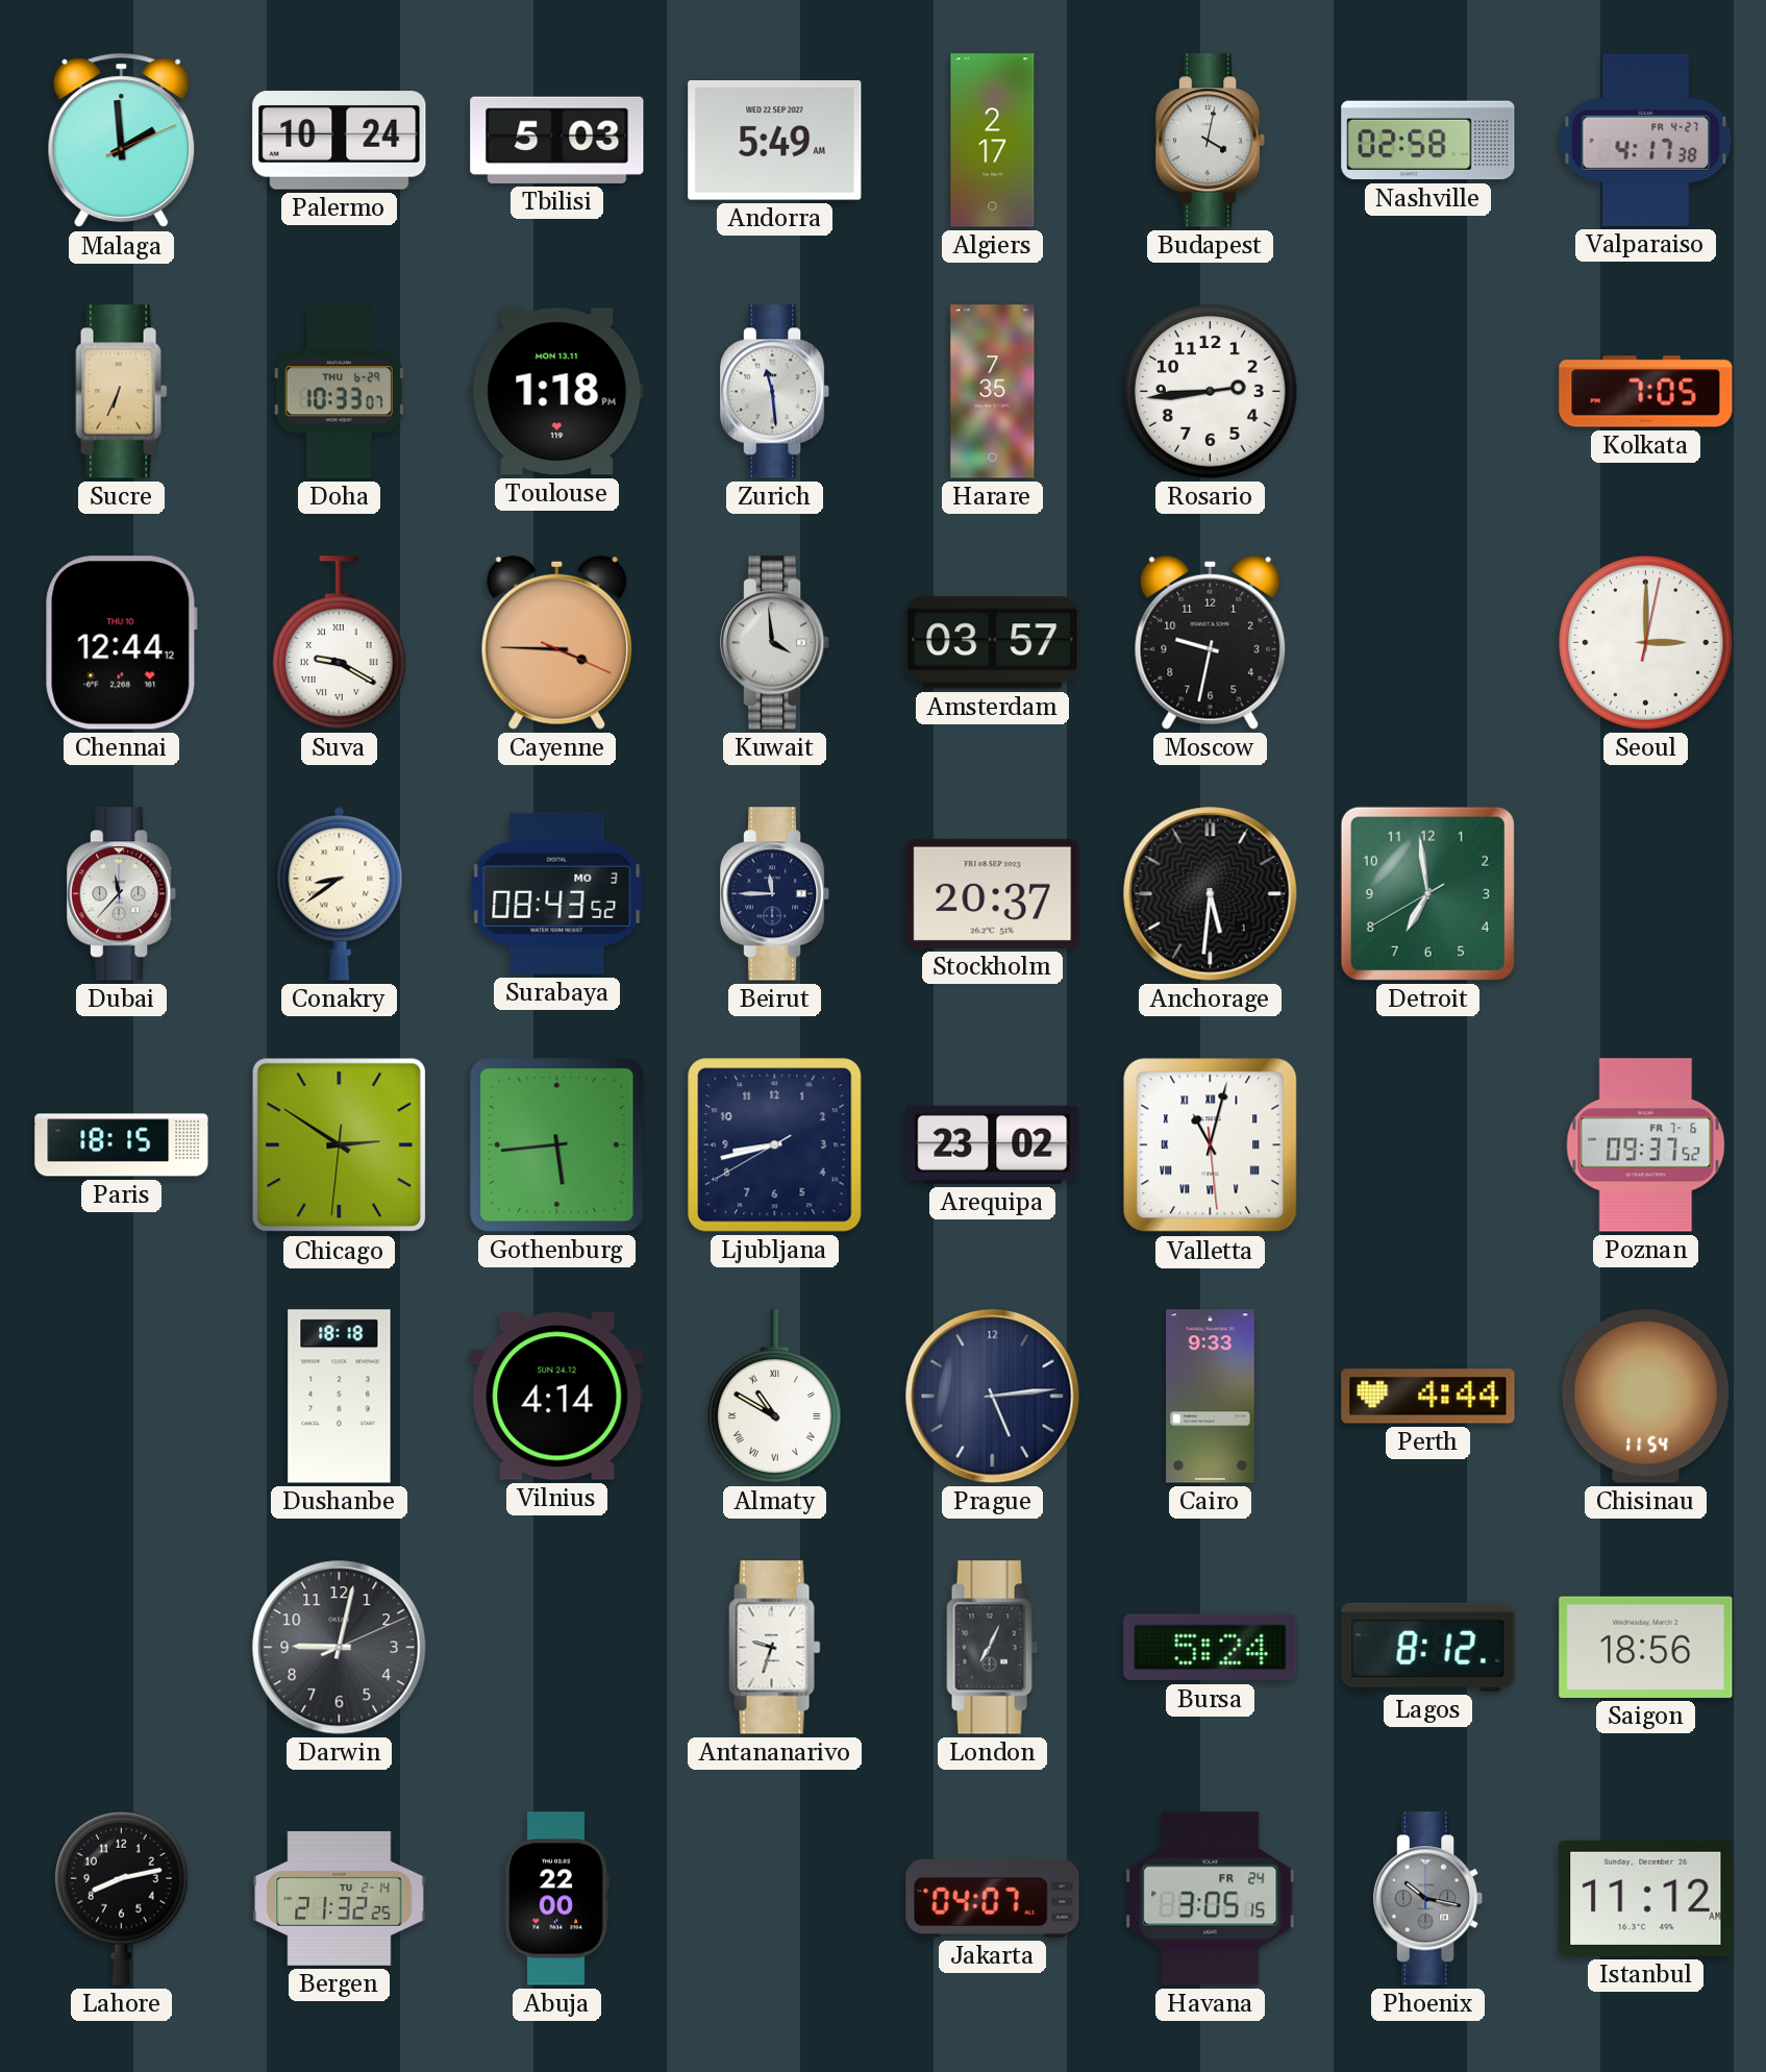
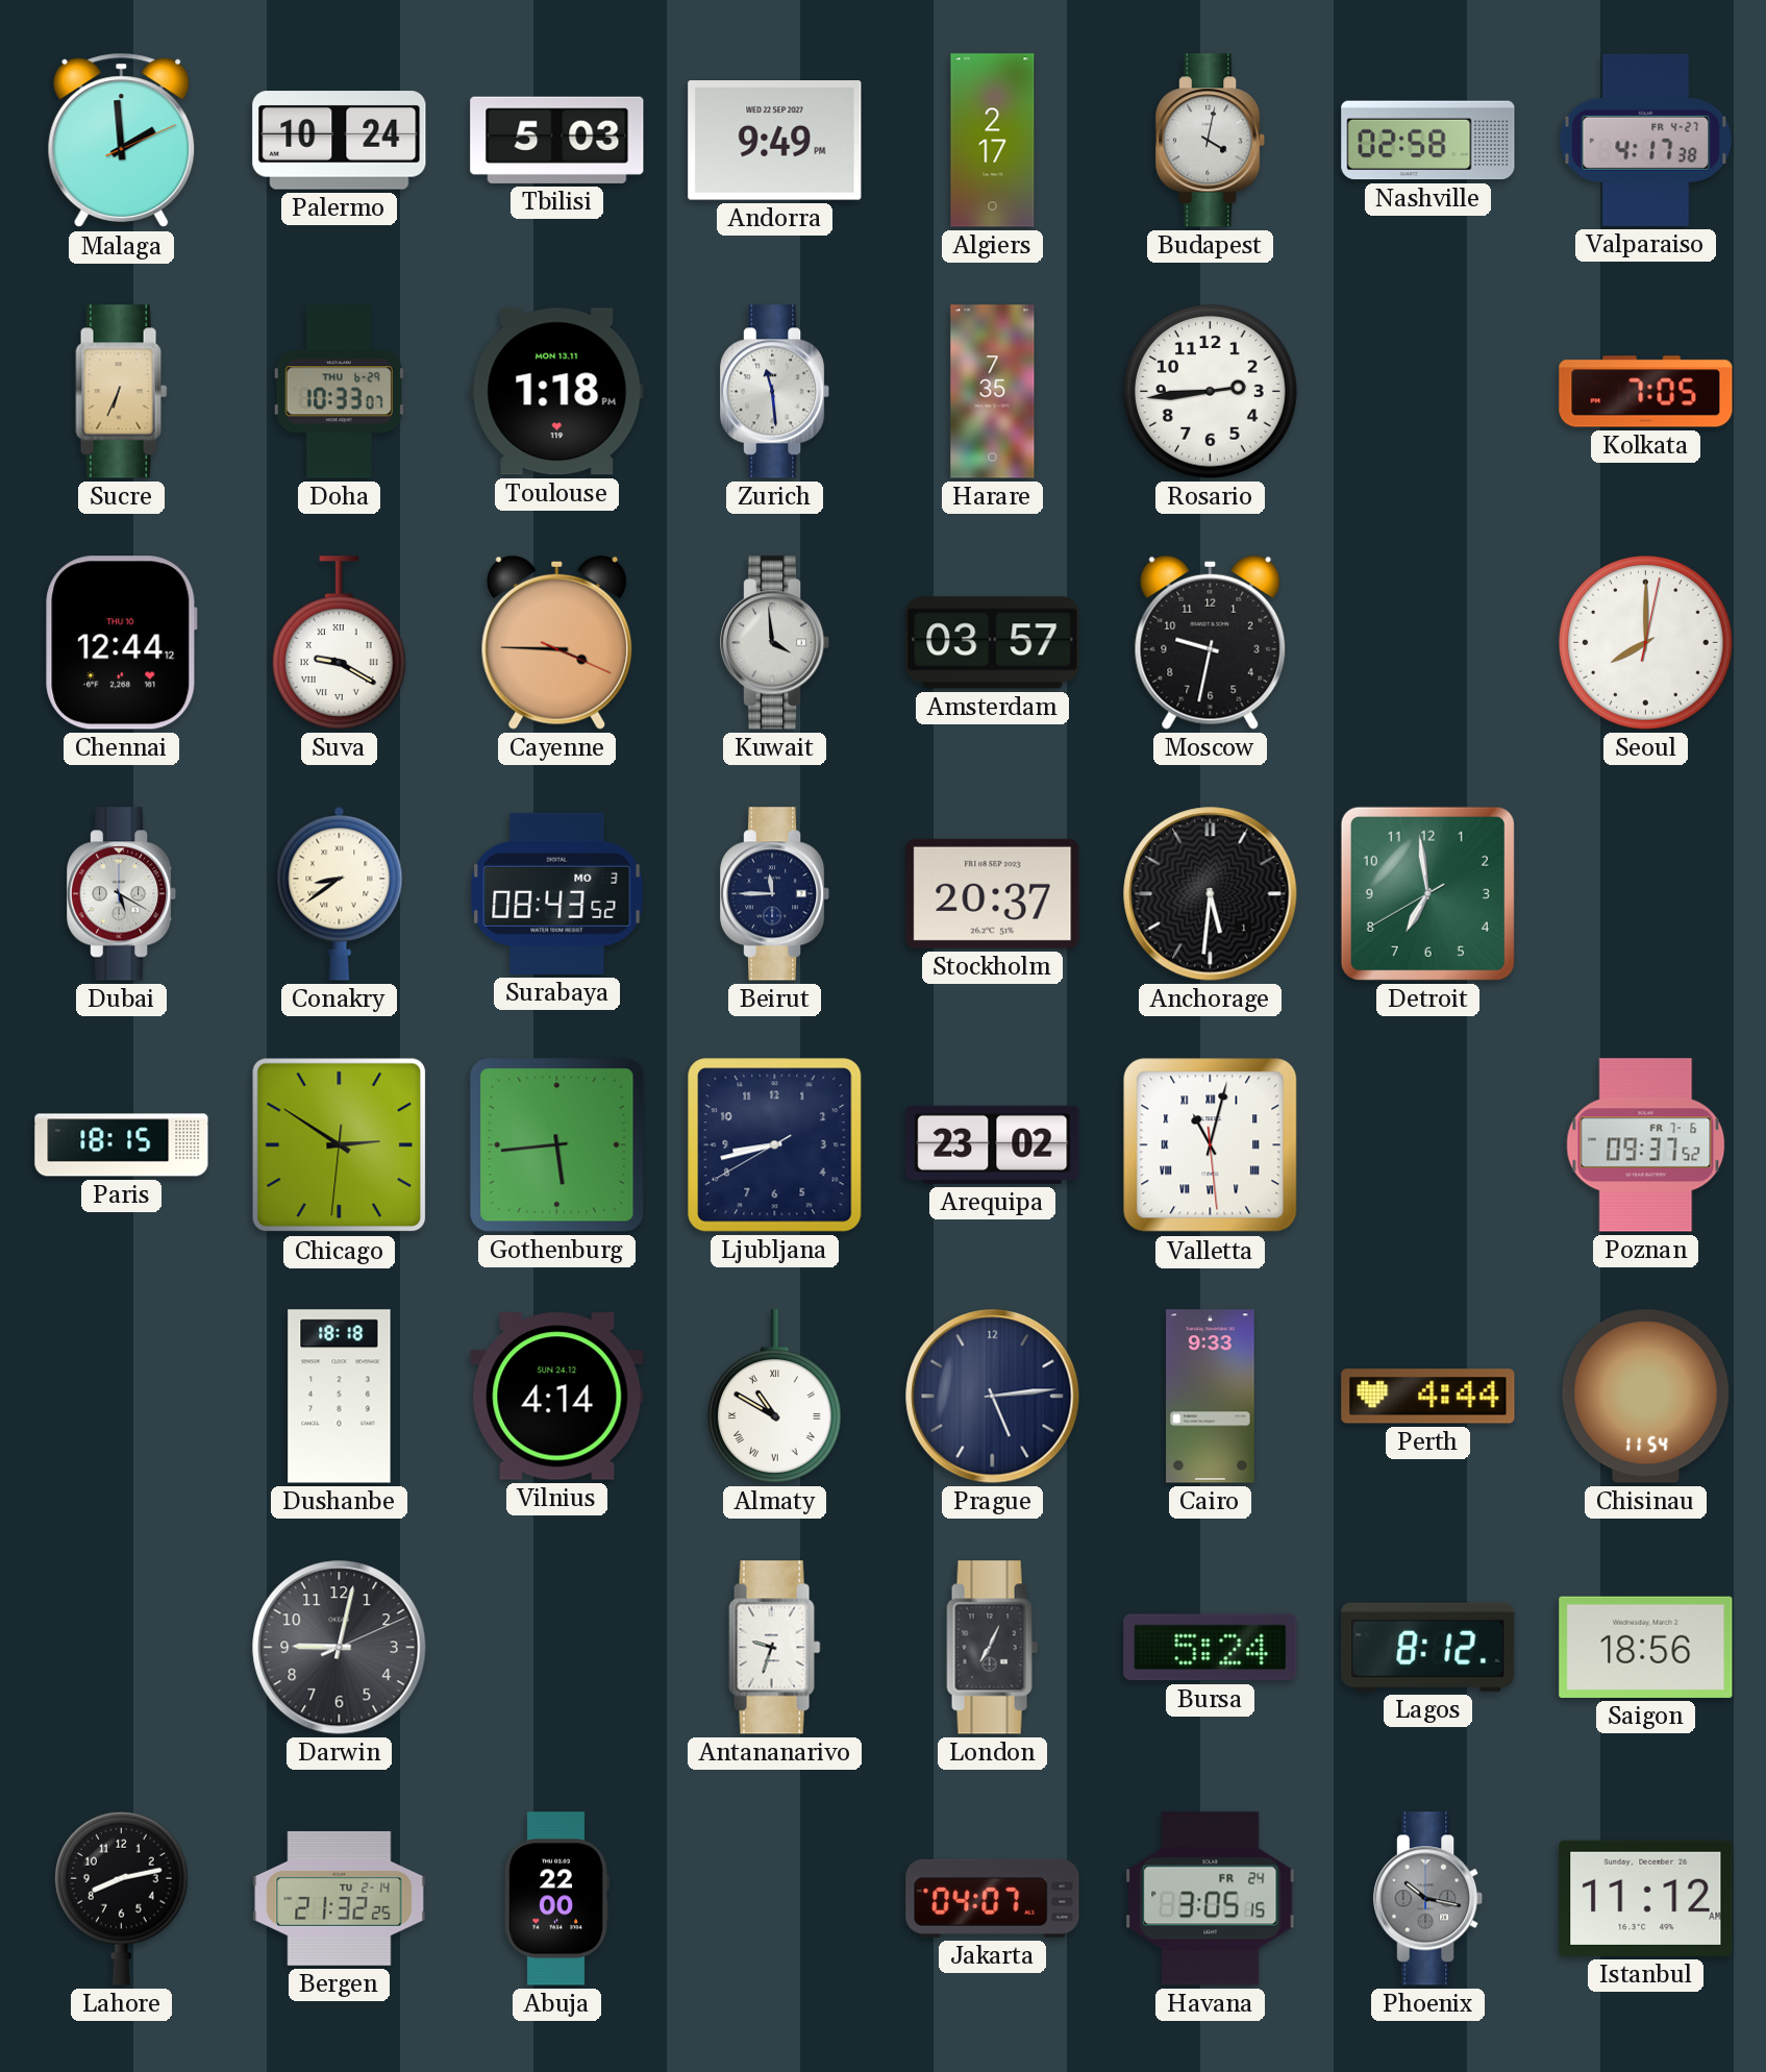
Andorra: 5:49 -> 9:49 (775, 141)
Seoul: 3:00 -> 8:00 (1646, 643)
Dubai: 11:37 -> 5:20 (123, 894)
